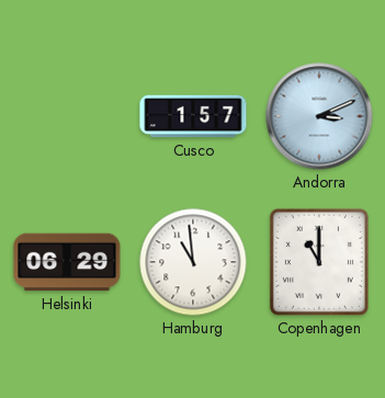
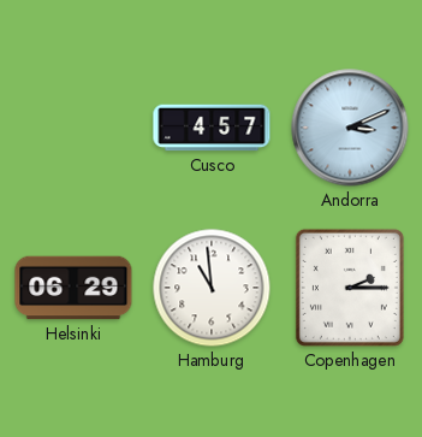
Cusco: 1:57 -> 4:57 (212, 128)
Copenhagen: 11:00 -> 2:15 (350, 288)
